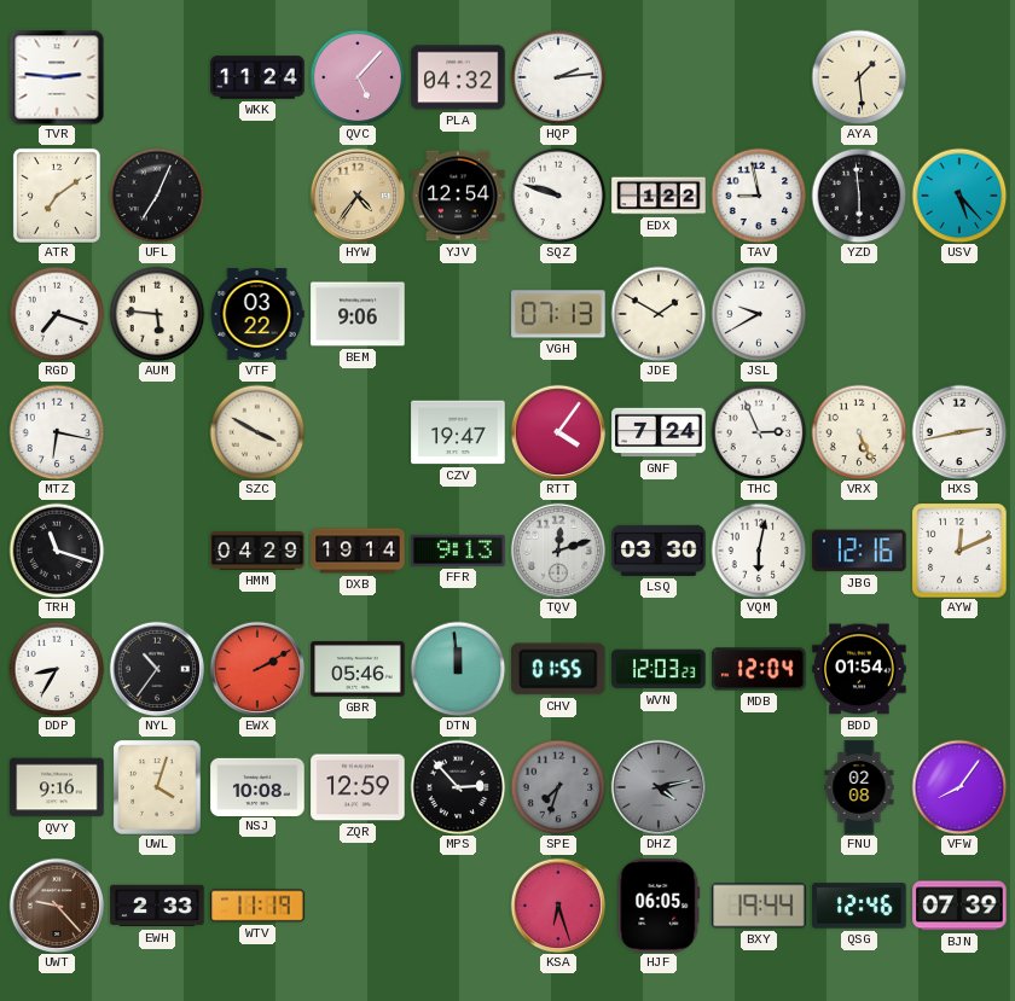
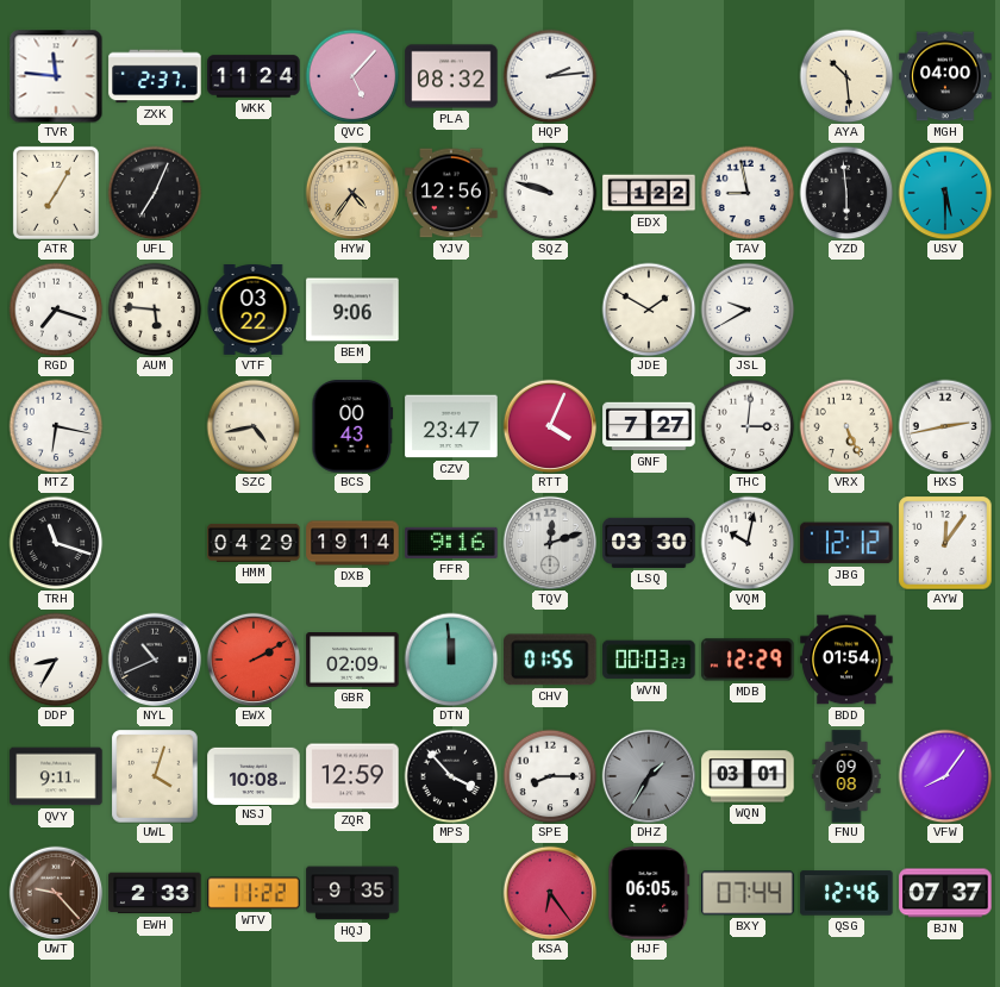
TVR: 2:46 -> 11:46 (56, 76)
ZXK: none -> 2:37 (155, 76)
PLA: 04:32 -> 08:32 (451, 76)
AYA: 1:29 -> 10:29 (846, 76)
MGH: none -> 04:00 (945, 76)
ATR: 7:09 -> 7:05 (56, 193)
YJV: 12:54 -> 12:56 (451, 193)
USV: 5:23 -> 5:30 (945, 193)
VGH: 07:13 -> none (558, 314)
SZC: 3:50 -> 4:43 (254, 426)
BCS: none -> 00:43 (352, 426)
CZV: 19:47 -> 23:47 (451, 426)
RTT: 4:06 -> 4:04 (550, 426)
GNF: 7:24 -> 7:27 (649, 426)
THC: 2:56 -> 3:01 (748, 426)
FFR: 9:13 -> 9:16 (451, 543)
VQM: 6:02 -> 10:02 (748, 543)
JBG: 12:16 -> 12:12 (846, 543)
AYW: 12:11 -> 12:06 (945, 543)
NYL: 10:36 -> 10:41 (155, 660)
GBR: 05:46 -> 02:09 (352, 661)
WVN: 12:03 -> 00:03 (649, 660)
MDB: 12:04 -> 12:29 (748, 660)
QVY: 9:16 -> 9:11 (56, 776)
MPS: 2:53 -> 3:53 (451, 776)
SPE: 7:33 -> 8:15 (550, 776)
SPE dial: grey -> white (550, 776)
DHZ: 4:13 -> 1:35 (649, 776)
WQN: none -> 03:01 (748, 776)
FNU: 02:08 -> 09:08 (846, 776)
WTV: 11:19 -> 11:22 (254, 893)
HQJ: none -> 9:35 (352, 893)
KSA: 6:27 -> 6:24 (550, 893)
BXY: 19:44 -> 07:44 (748, 893)
BJN: 07:39 -> 07:37 (945, 893)
